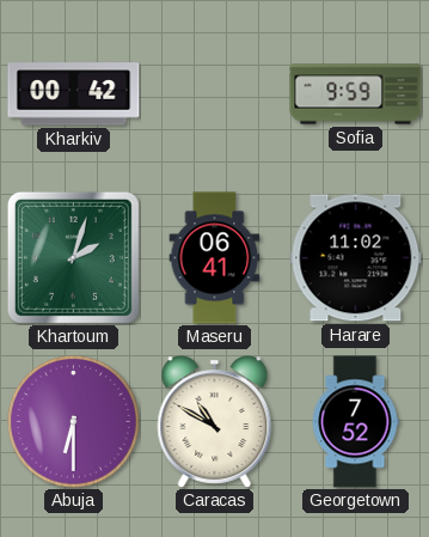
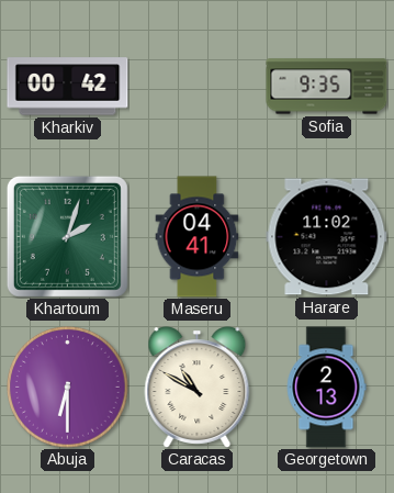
Sofia: 9:59 -> 9:35 (327, 87)
Maseru: 06:41 -> 04:41 (198, 237)
Georgetown: 7:52 -> 2:13 (326, 388)
